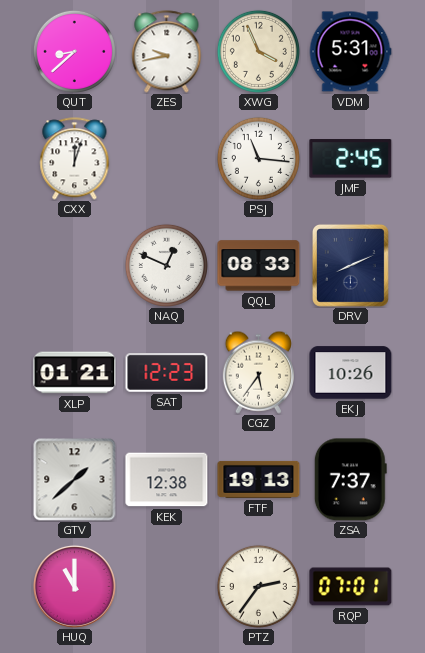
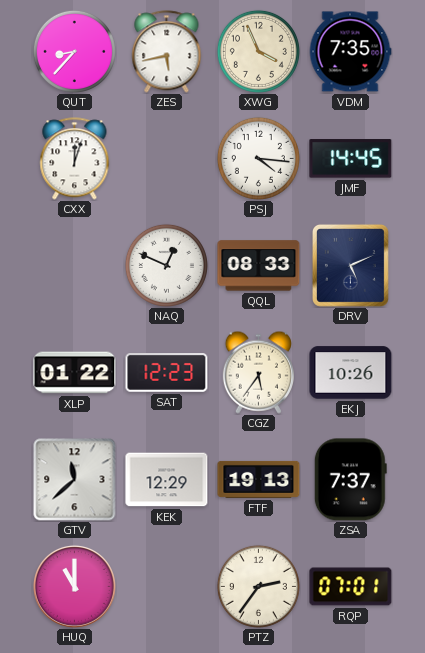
QUT: 8:38 -> 8:37 (74, 51)
ZES: 9:43 -> 5:43 (167, 52)
VDM: 5:31 -> 7:35 (350, 52)
PSJ: 11:16 -> 4:16 (258, 158)
JMF: 2:45 -> 14:45 (351, 159)
DRV: 8:11 -> 5:11 (350, 265)
XLP: 01:21 -> 01:22 (75, 373)
GTV: 1:38 -> 11:38 (75, 480)
KEK: 12:38 -> 12:29 (167, 480)
